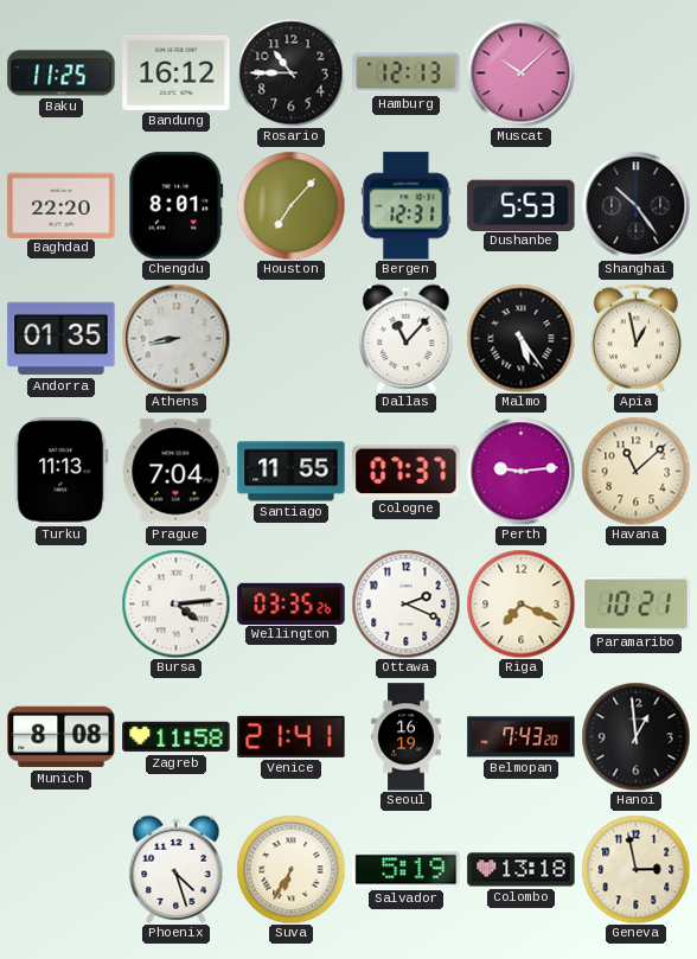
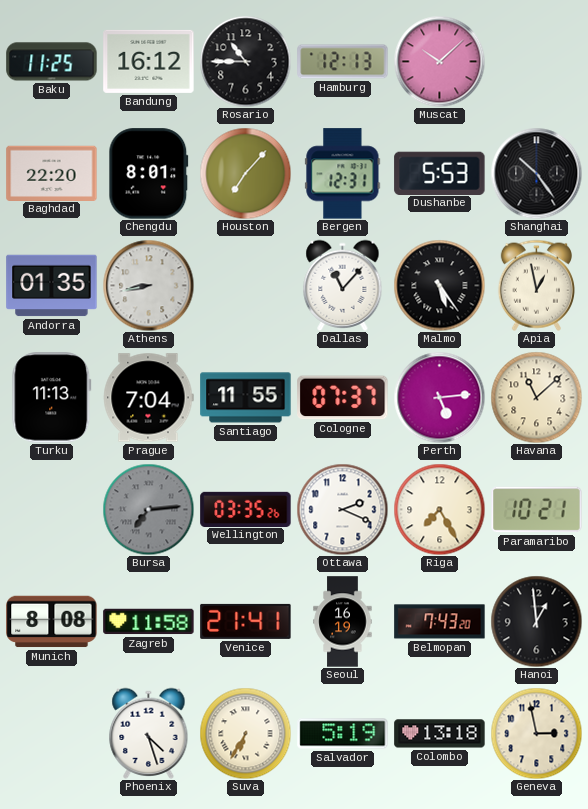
Perth: 9:14 -> 5:14 (439, 397)
Bursa: 4:14 -> 7:14 (148, 509)
Bursa dial: white -> grey (148, 509)
Riga: 7:19 -> 7:25 (439, 509)
